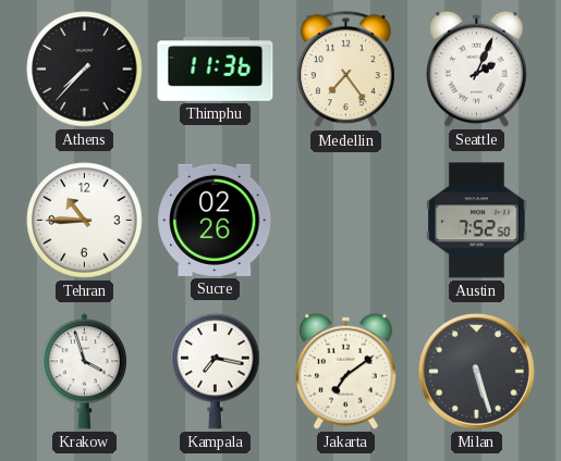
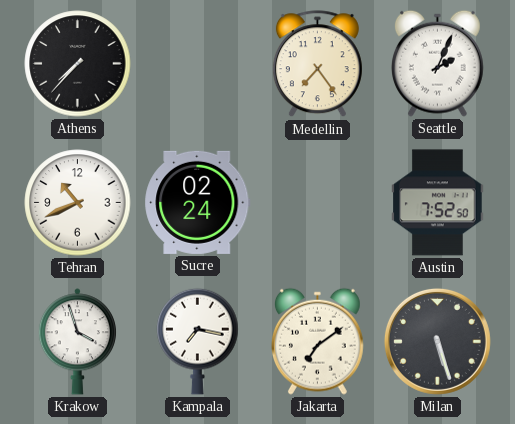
Thimphu: 11:36 -> none (216, 70)
Tehran: 10:45 -> 10:41 (78, 203)
Sucre: 02:26 -> 02:24 (198, 202)
